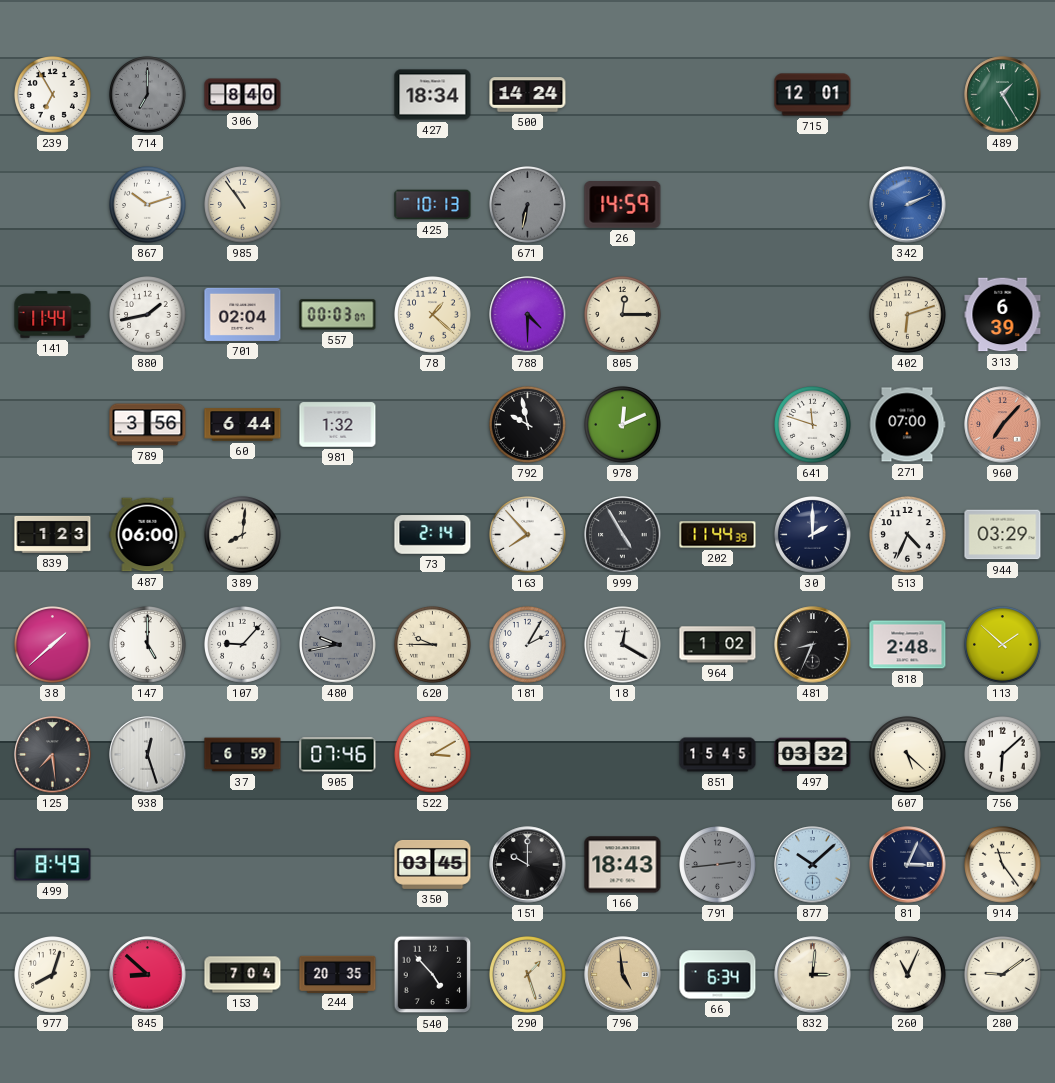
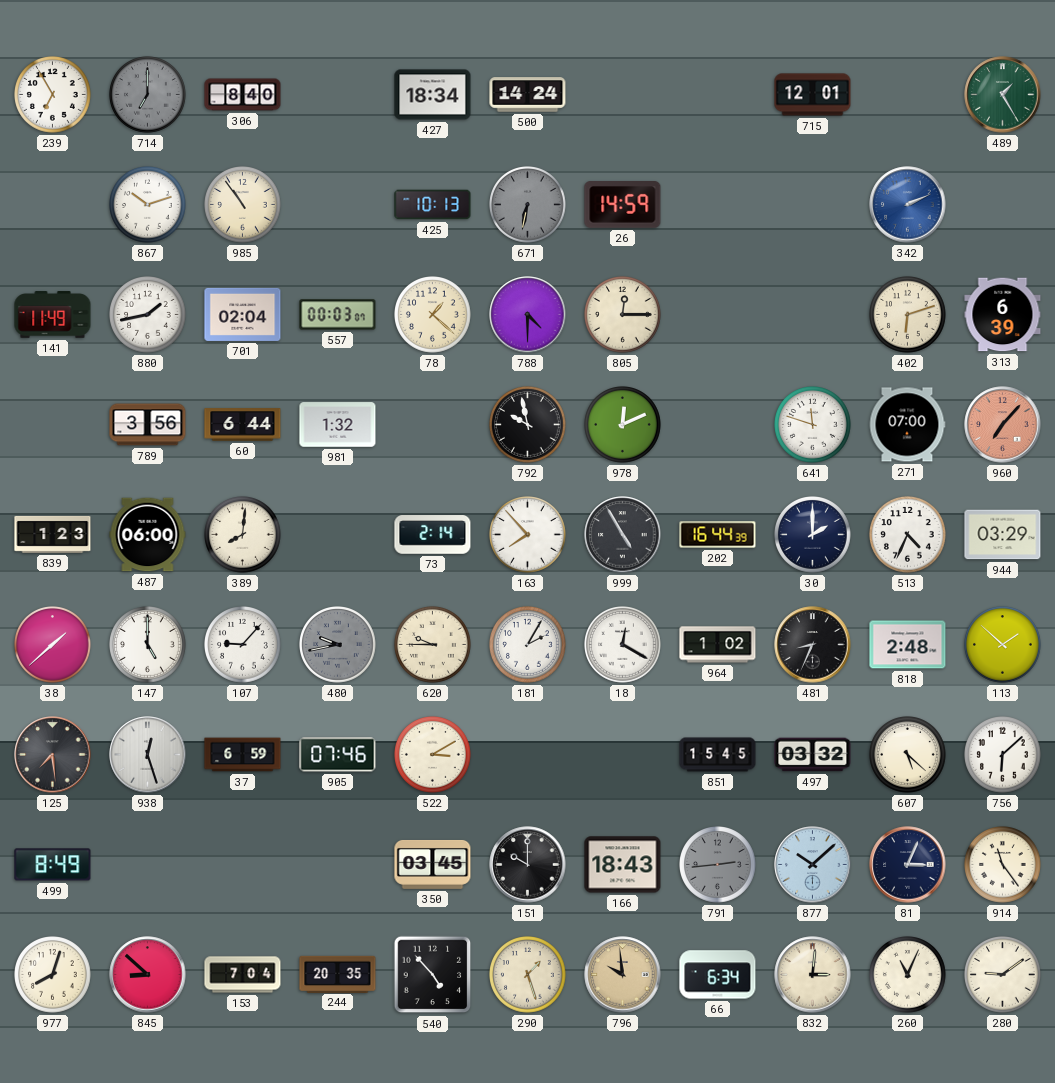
141: 11:44 -> 11:49 (53, 315)
202: 11:44 -> 16:44 (718, 535)
796: 4:59 -> 9:59 (623, 975)
